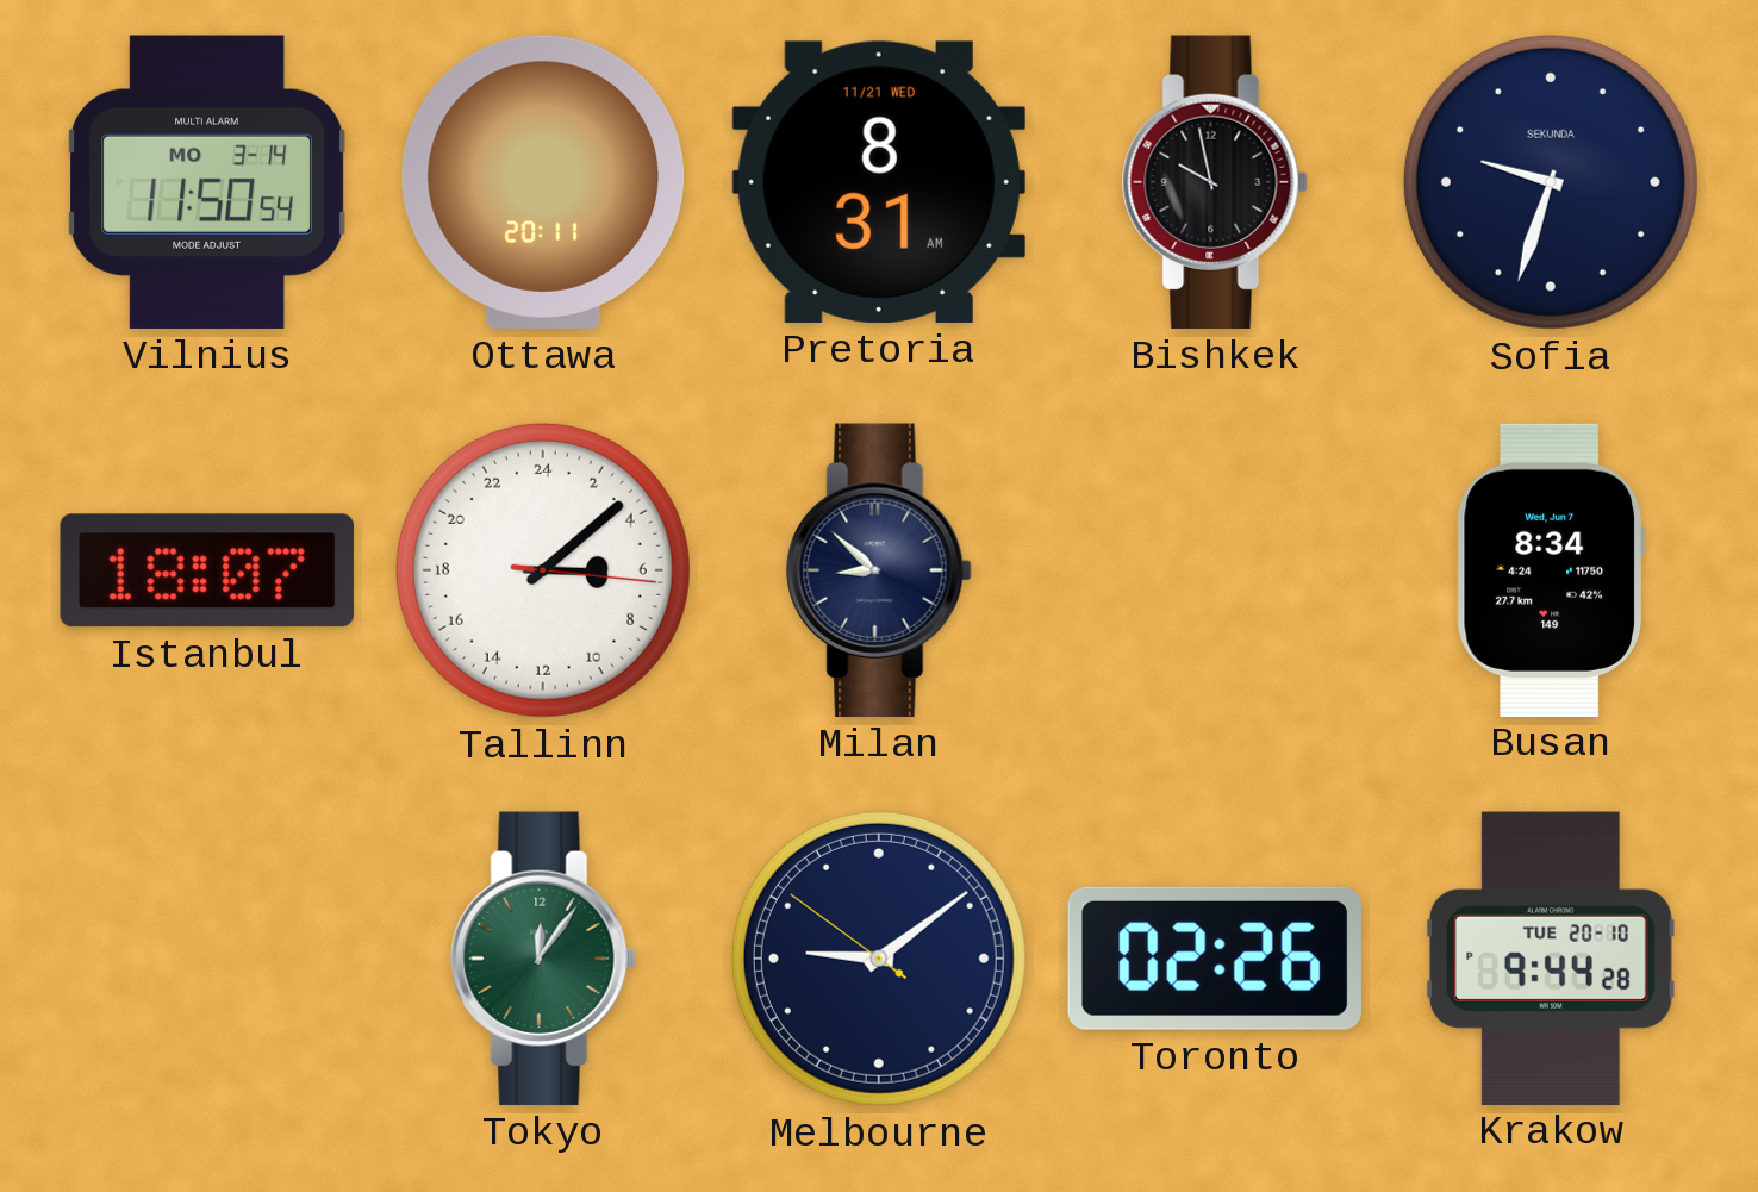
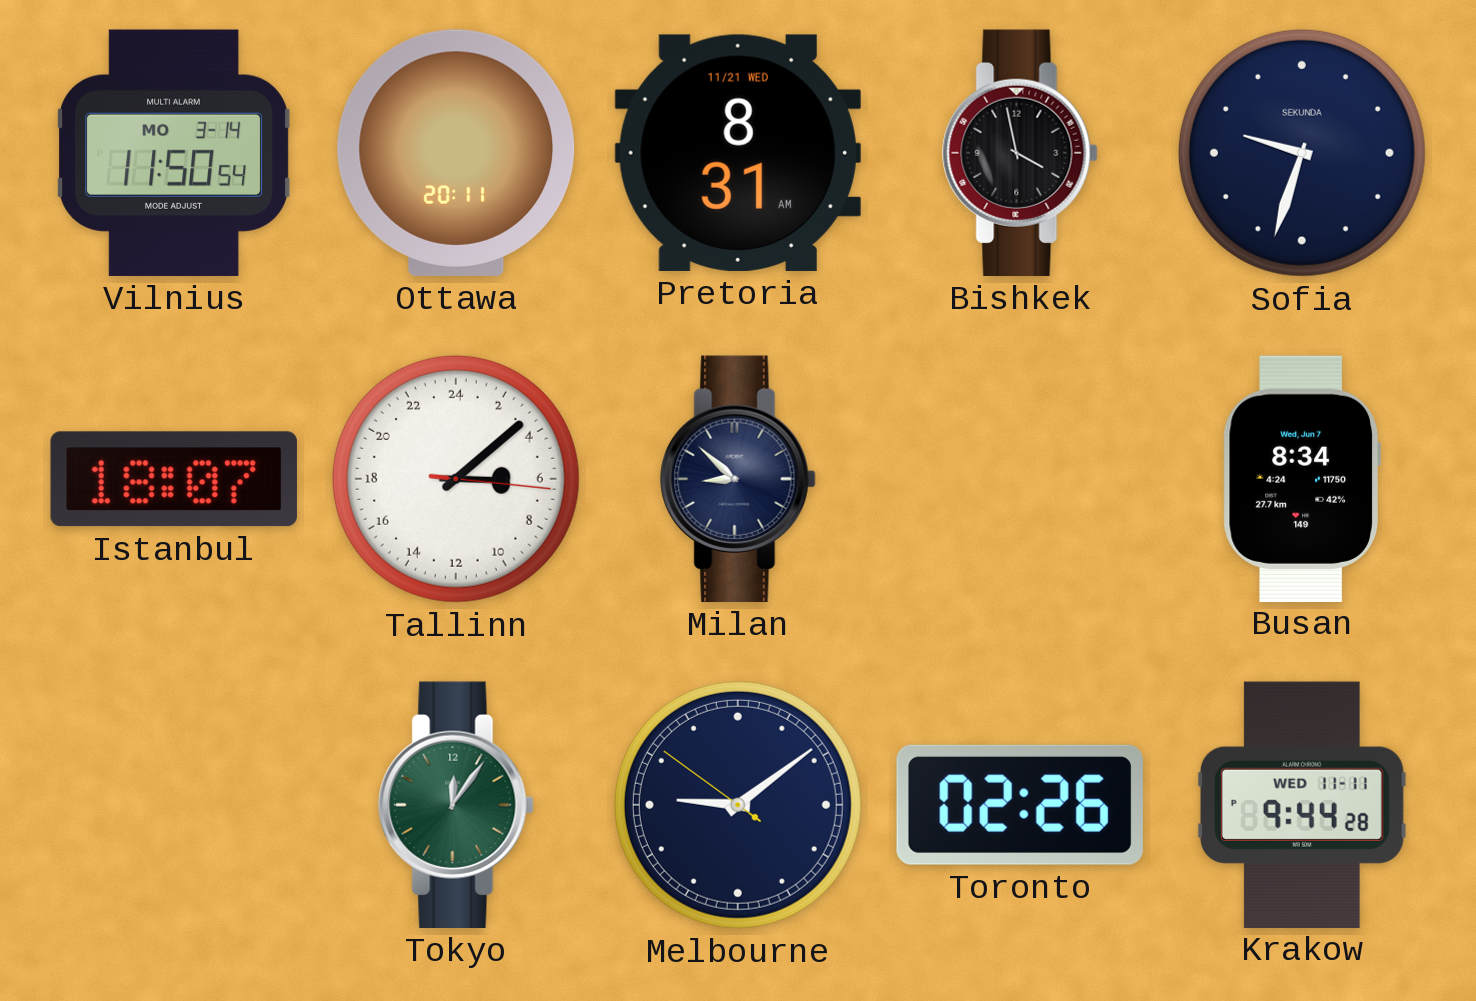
Bishkek: 9:58 -> 3:58 (1020, 153)
Krakow date: TUE 20-10 -> WED 11-11 (1302, 804)
